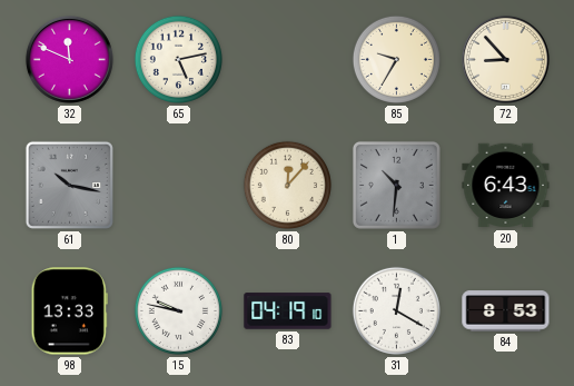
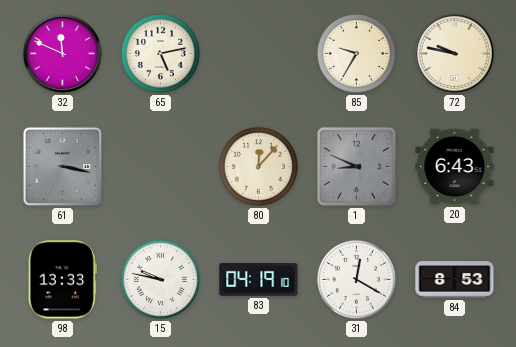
72: 8:53 -> 9:47 (454, 53)
61: 10:17 -> 3:17 (62, 166)
1: 10:31 -> 8:49 (356, 166)
